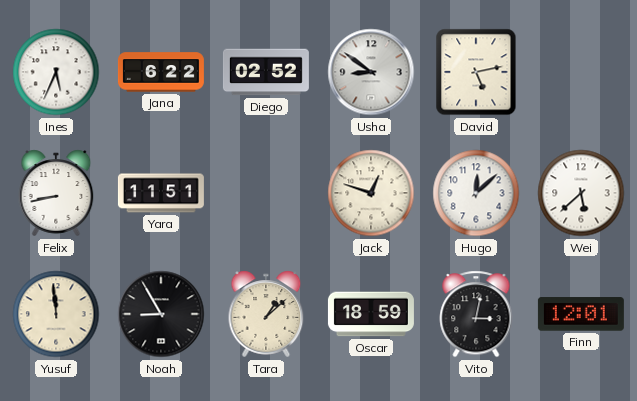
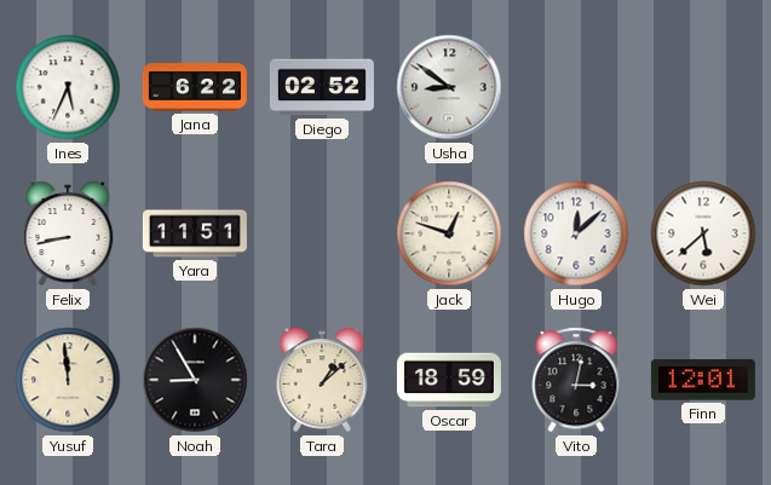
David: 5:13 -> none (476, 72)
